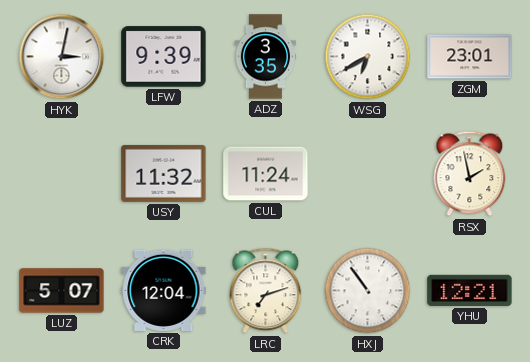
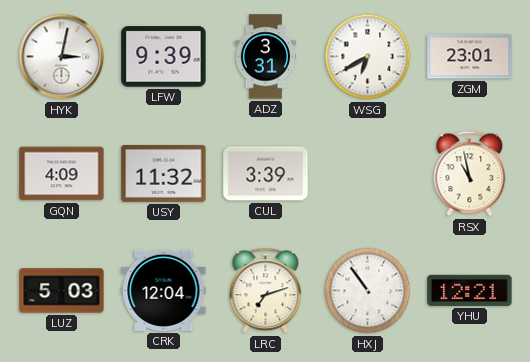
ADZ: 3:35 -> 3:31 (266, 57)
GQN: none -> 4:09 (62, 174)
CUL: 11:24 -> 3:39 (266, 174)
RSX: 1:58 -> 10:58 (470, 174)
LUZ: 5:07 -> 5:03 (62, 291)
